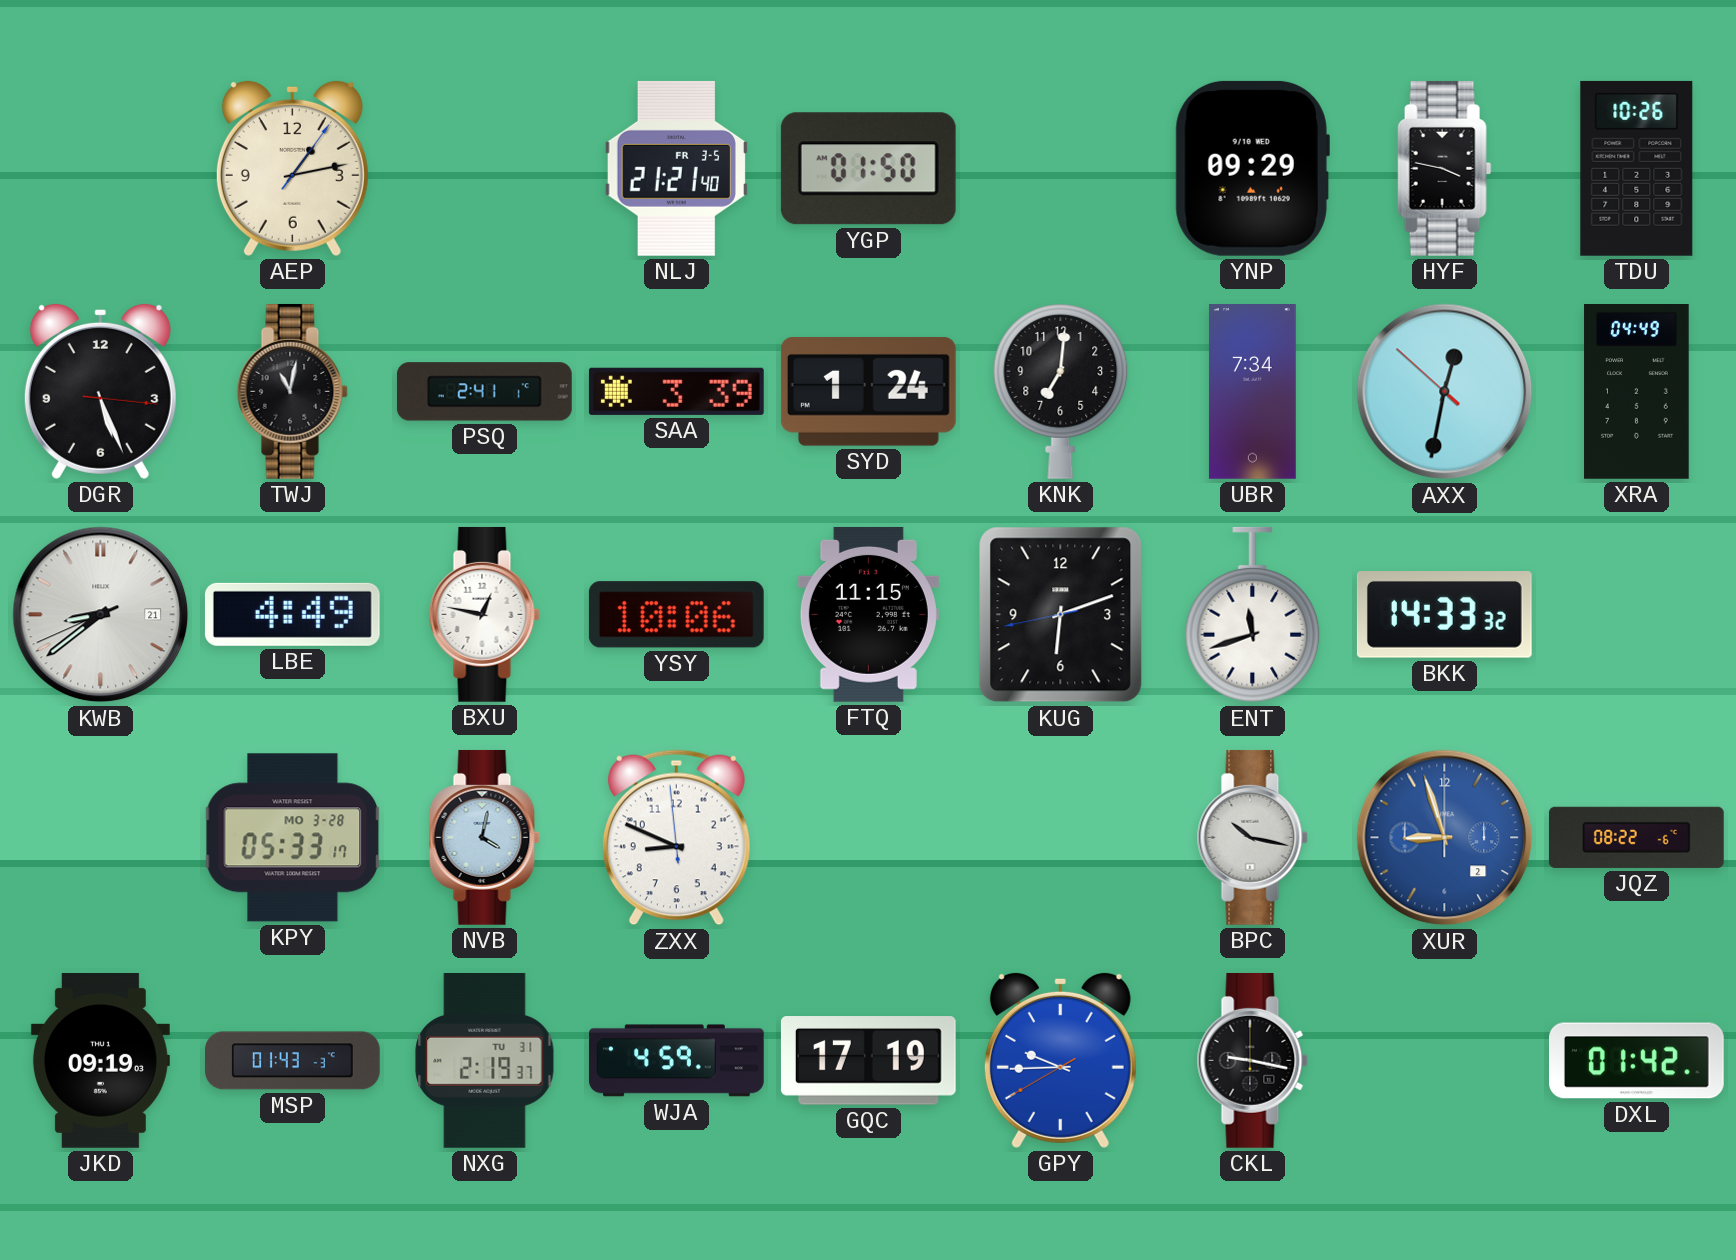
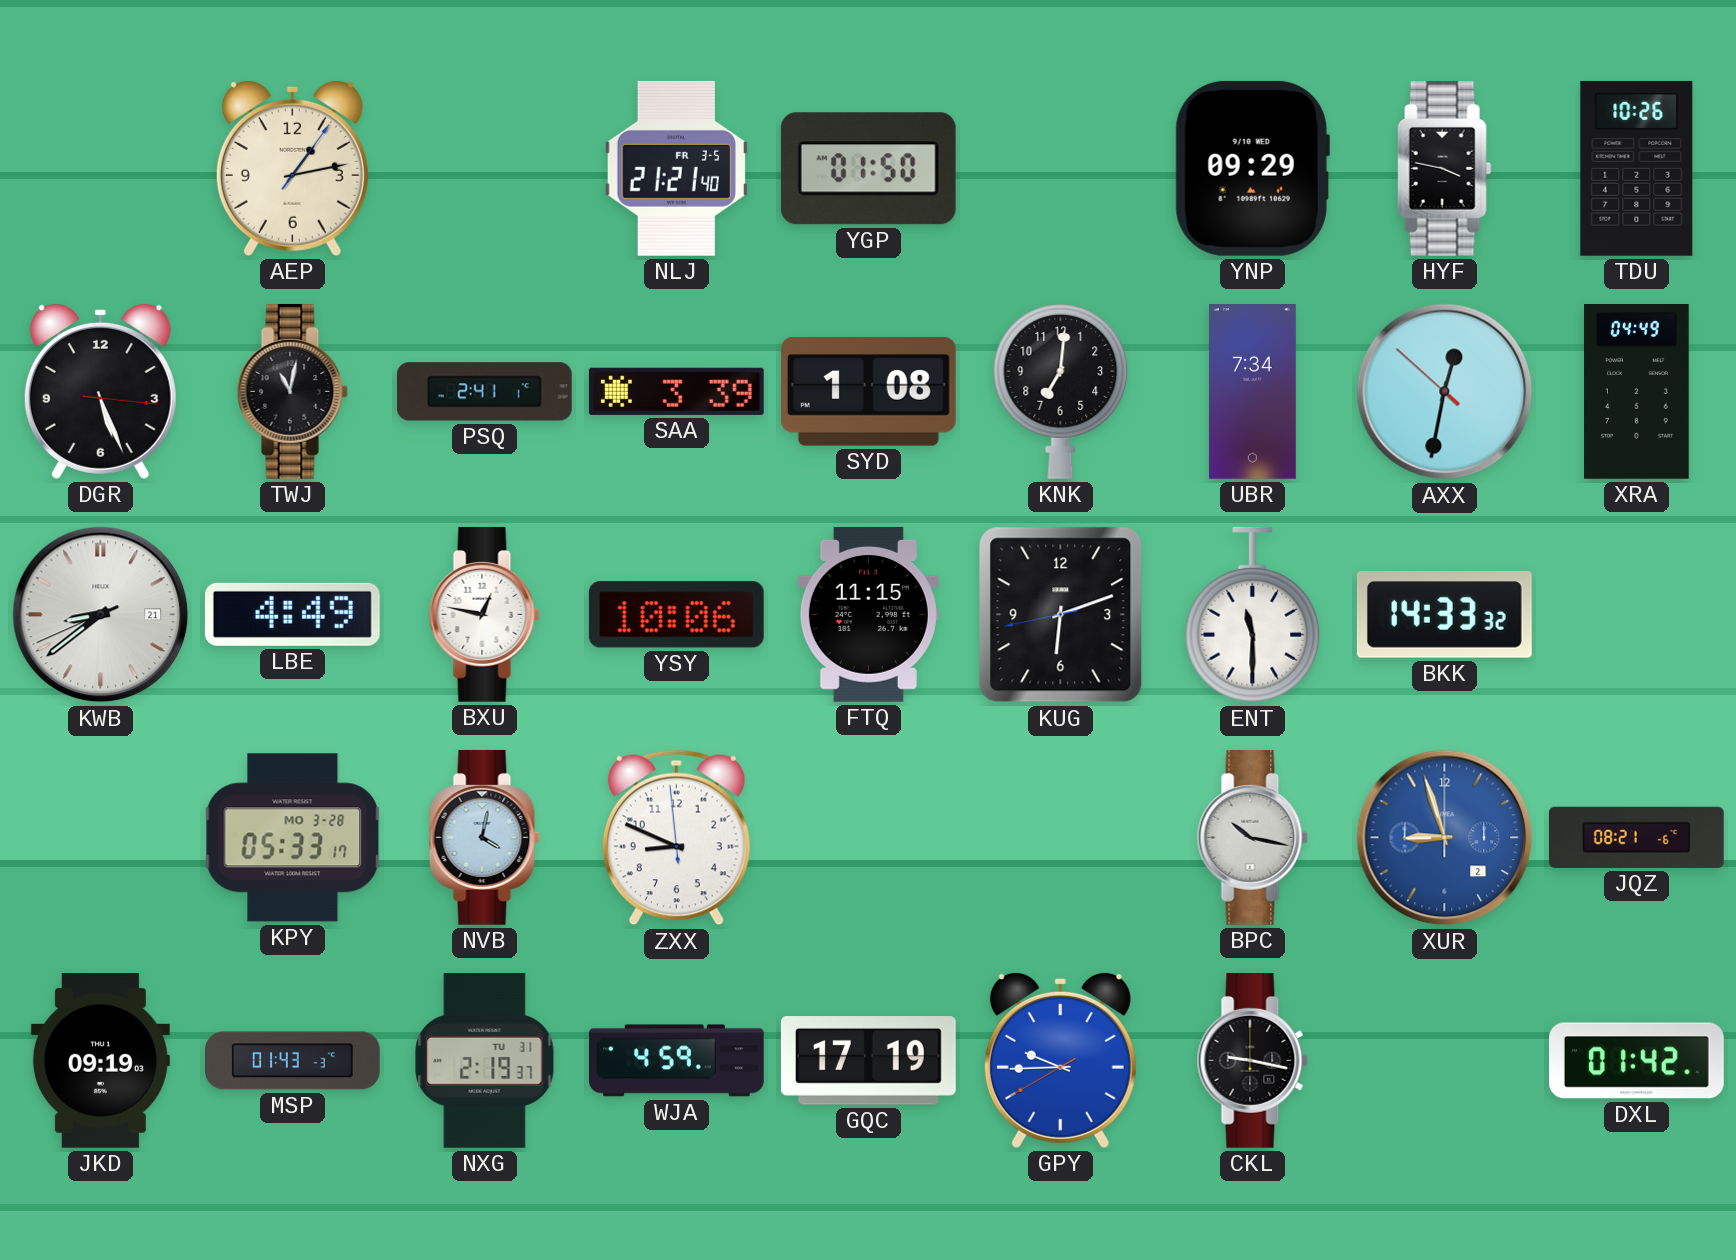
SYD: 1:24 -> 1:08 (868, 391)
ENT: 11:42 -> 11:30 (1253, 615)
JQZ: 08:22 -> 08:21 (1636, 837)
